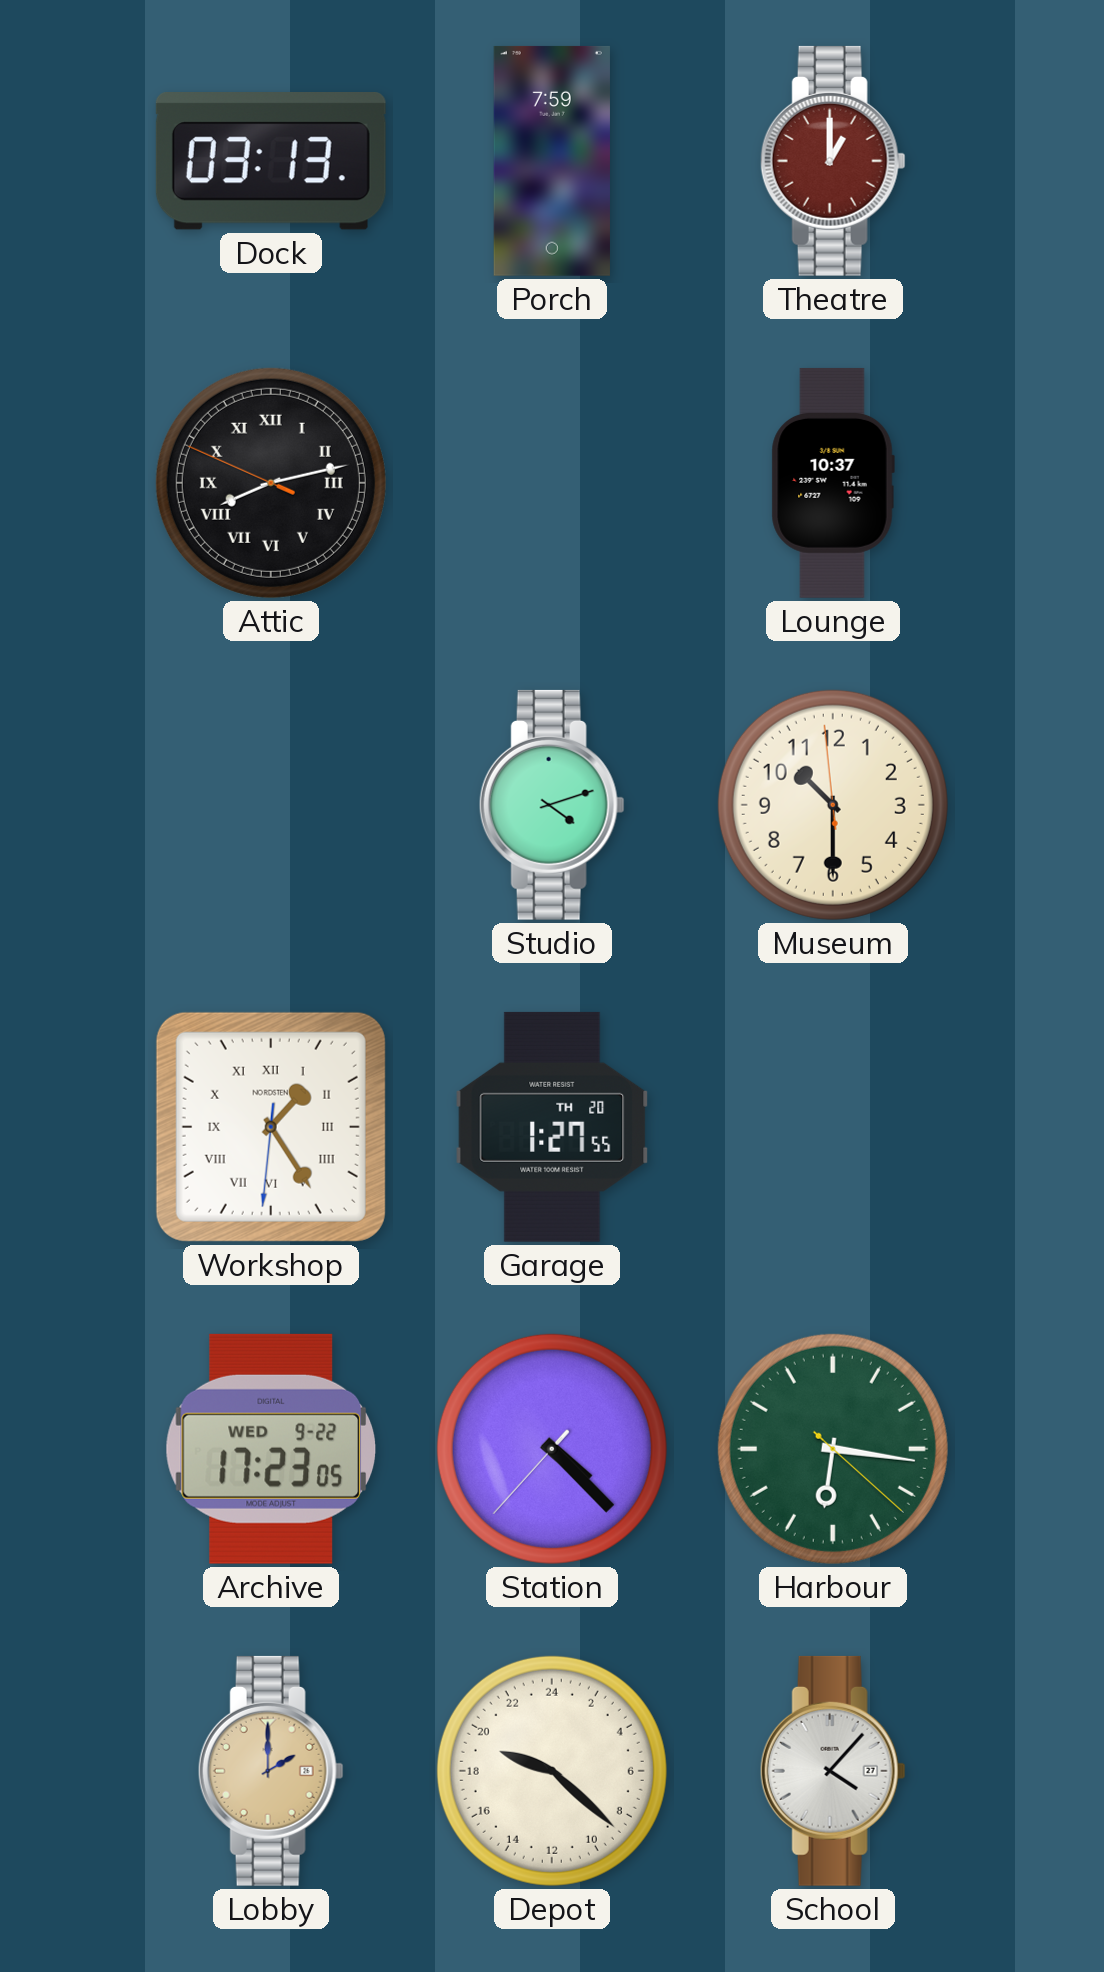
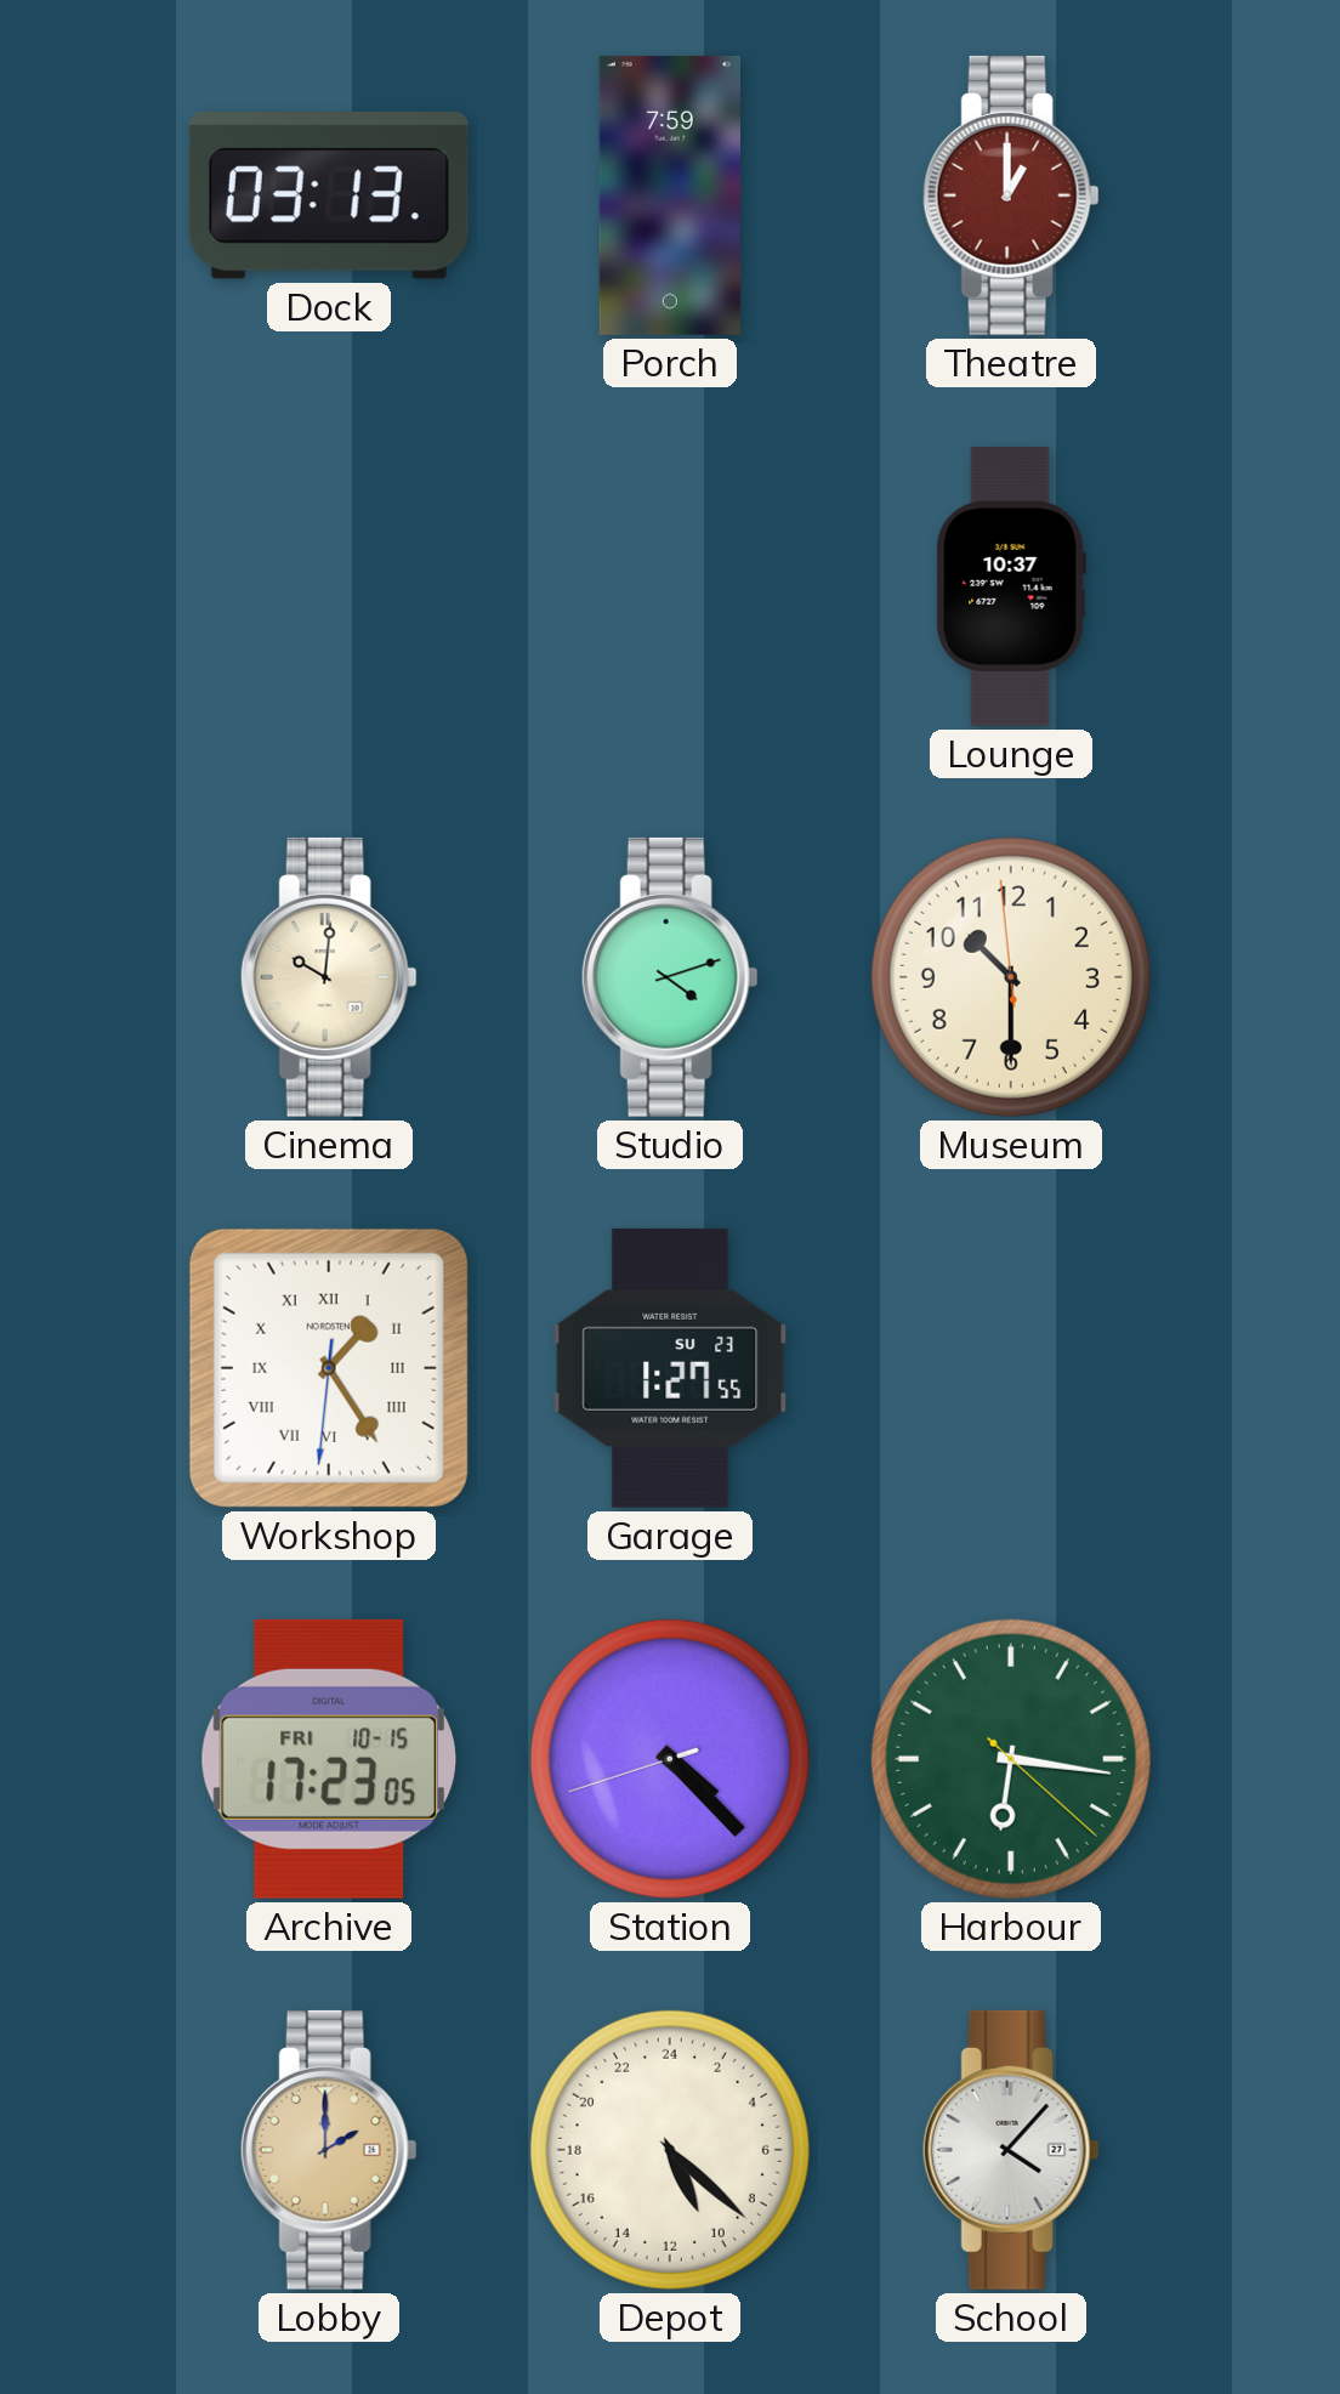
Attic: 8:12 -> none (271, 483)
Cinema: none -> 10:01 (329, 977)
Garage date: TH 20 -> SU 23 (670, 1368)
Archive date: WED 9-22 -> FRI 10-15 (328, 1759)
Station: 4:22:37 -> 4:22:42 (670, 1759)
Depot: 19:22 -> 10:22 (670, 2150)
